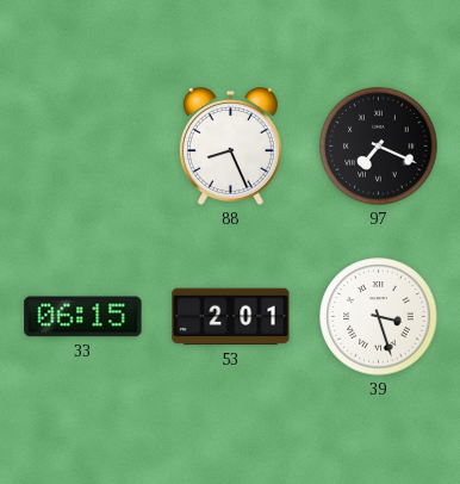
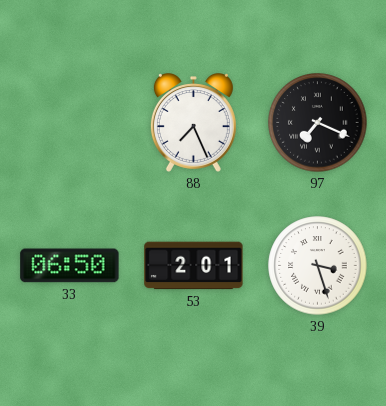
88: 8:26 -> 7:26 (193, 123)
33: 06:15 -> 06:50 (70, 266)
